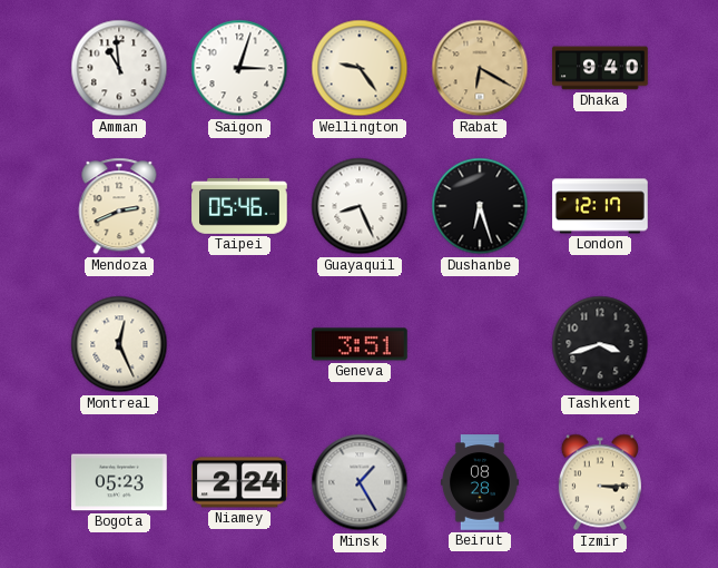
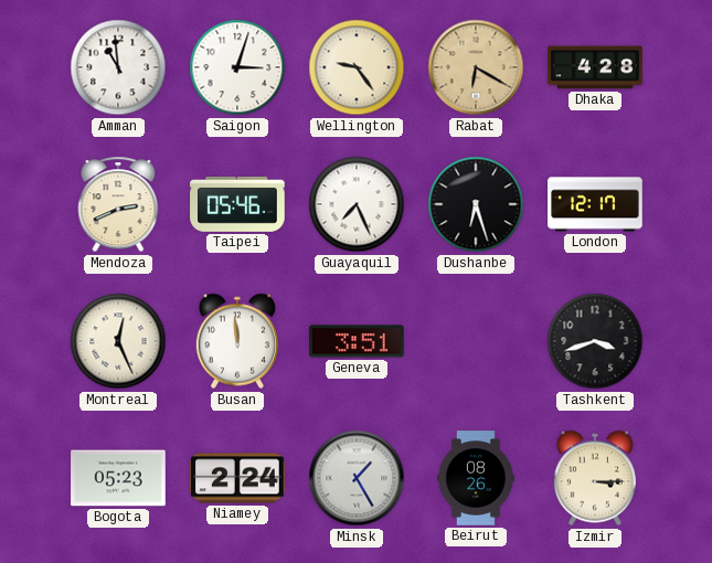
Dhaka: 9:40 -> 4:28 (595, 67)
Guayaquil: 8:26 -> 7:26 (357, 204)
Busan: none -> 11:59 (237, 341)
Beirut: 08:28 -> 08:26 (476, 478)
